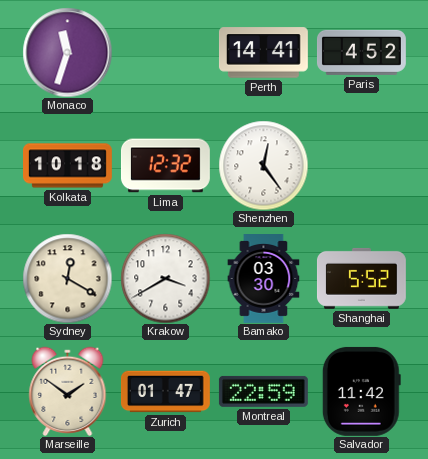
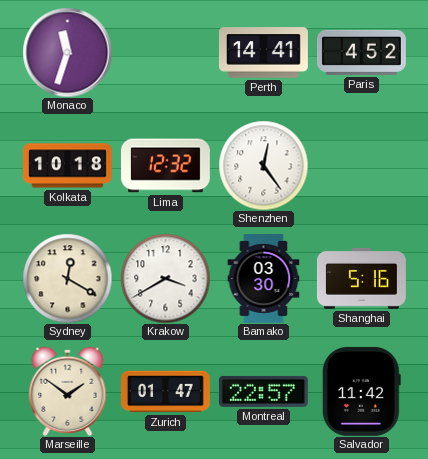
Shanghai: 5:52 -> 5:16 (361, 278)
Montreal: 22:59 -> 22:57 (263, 391)
